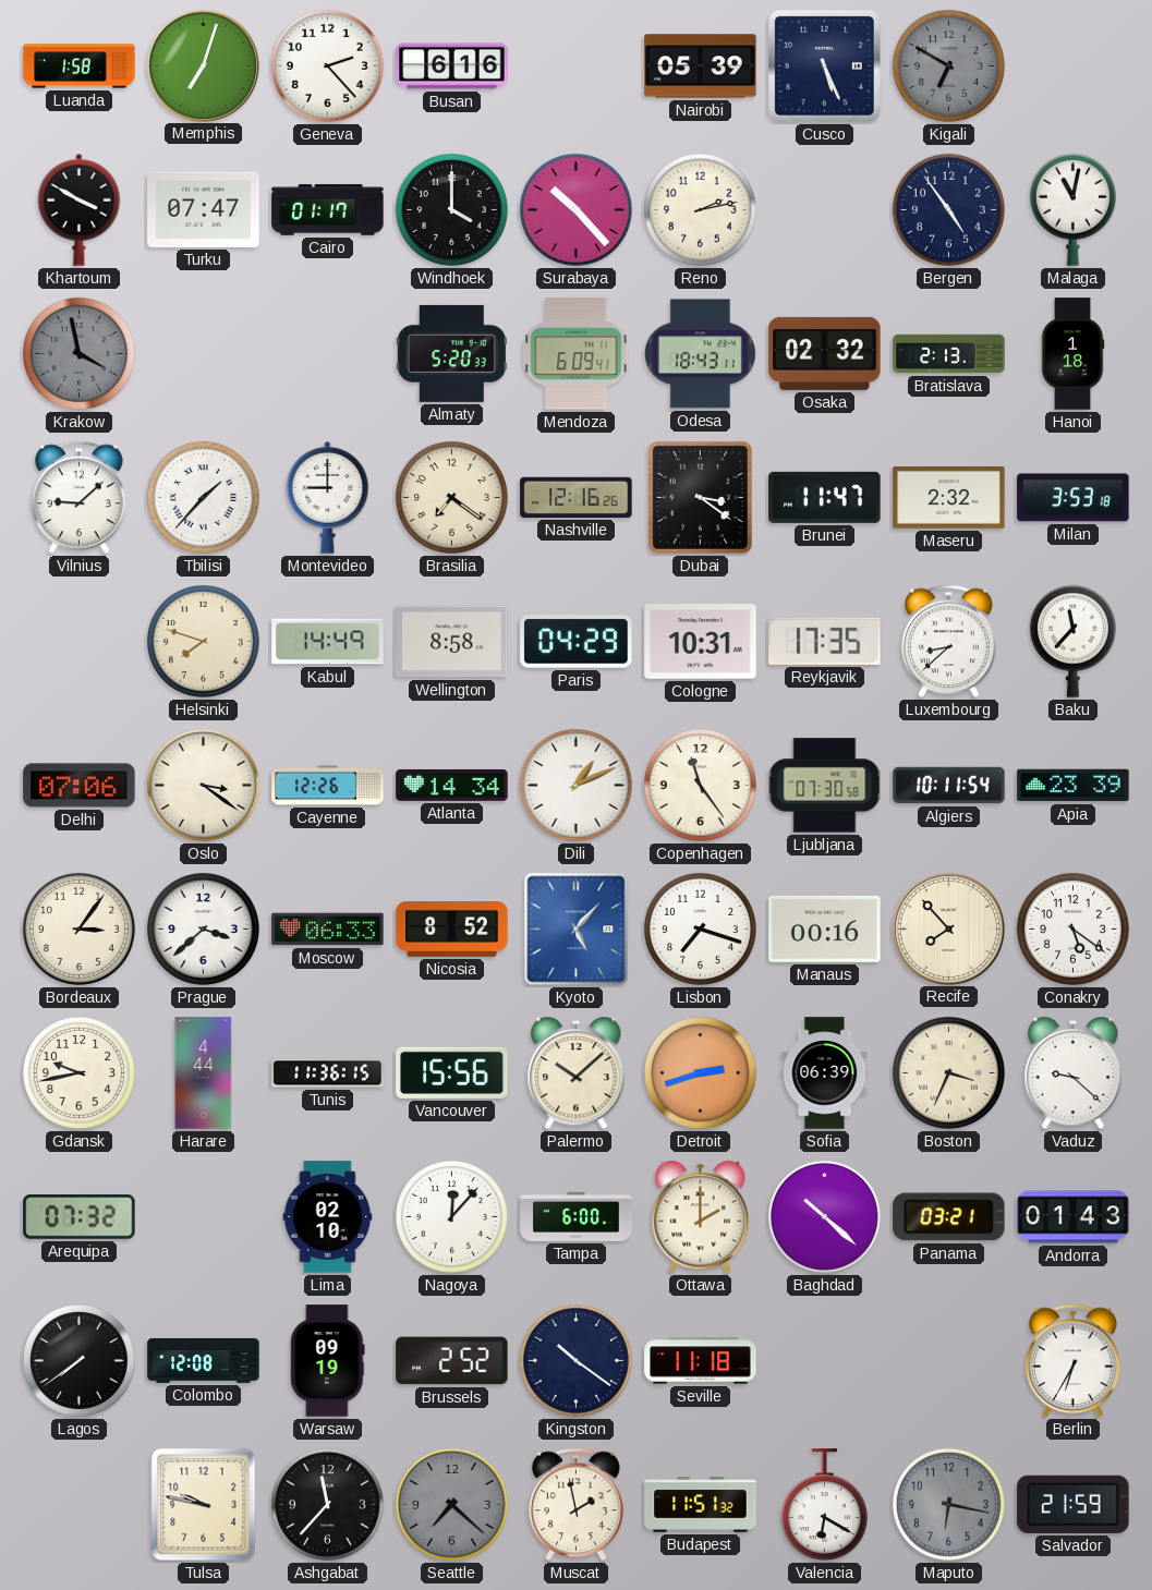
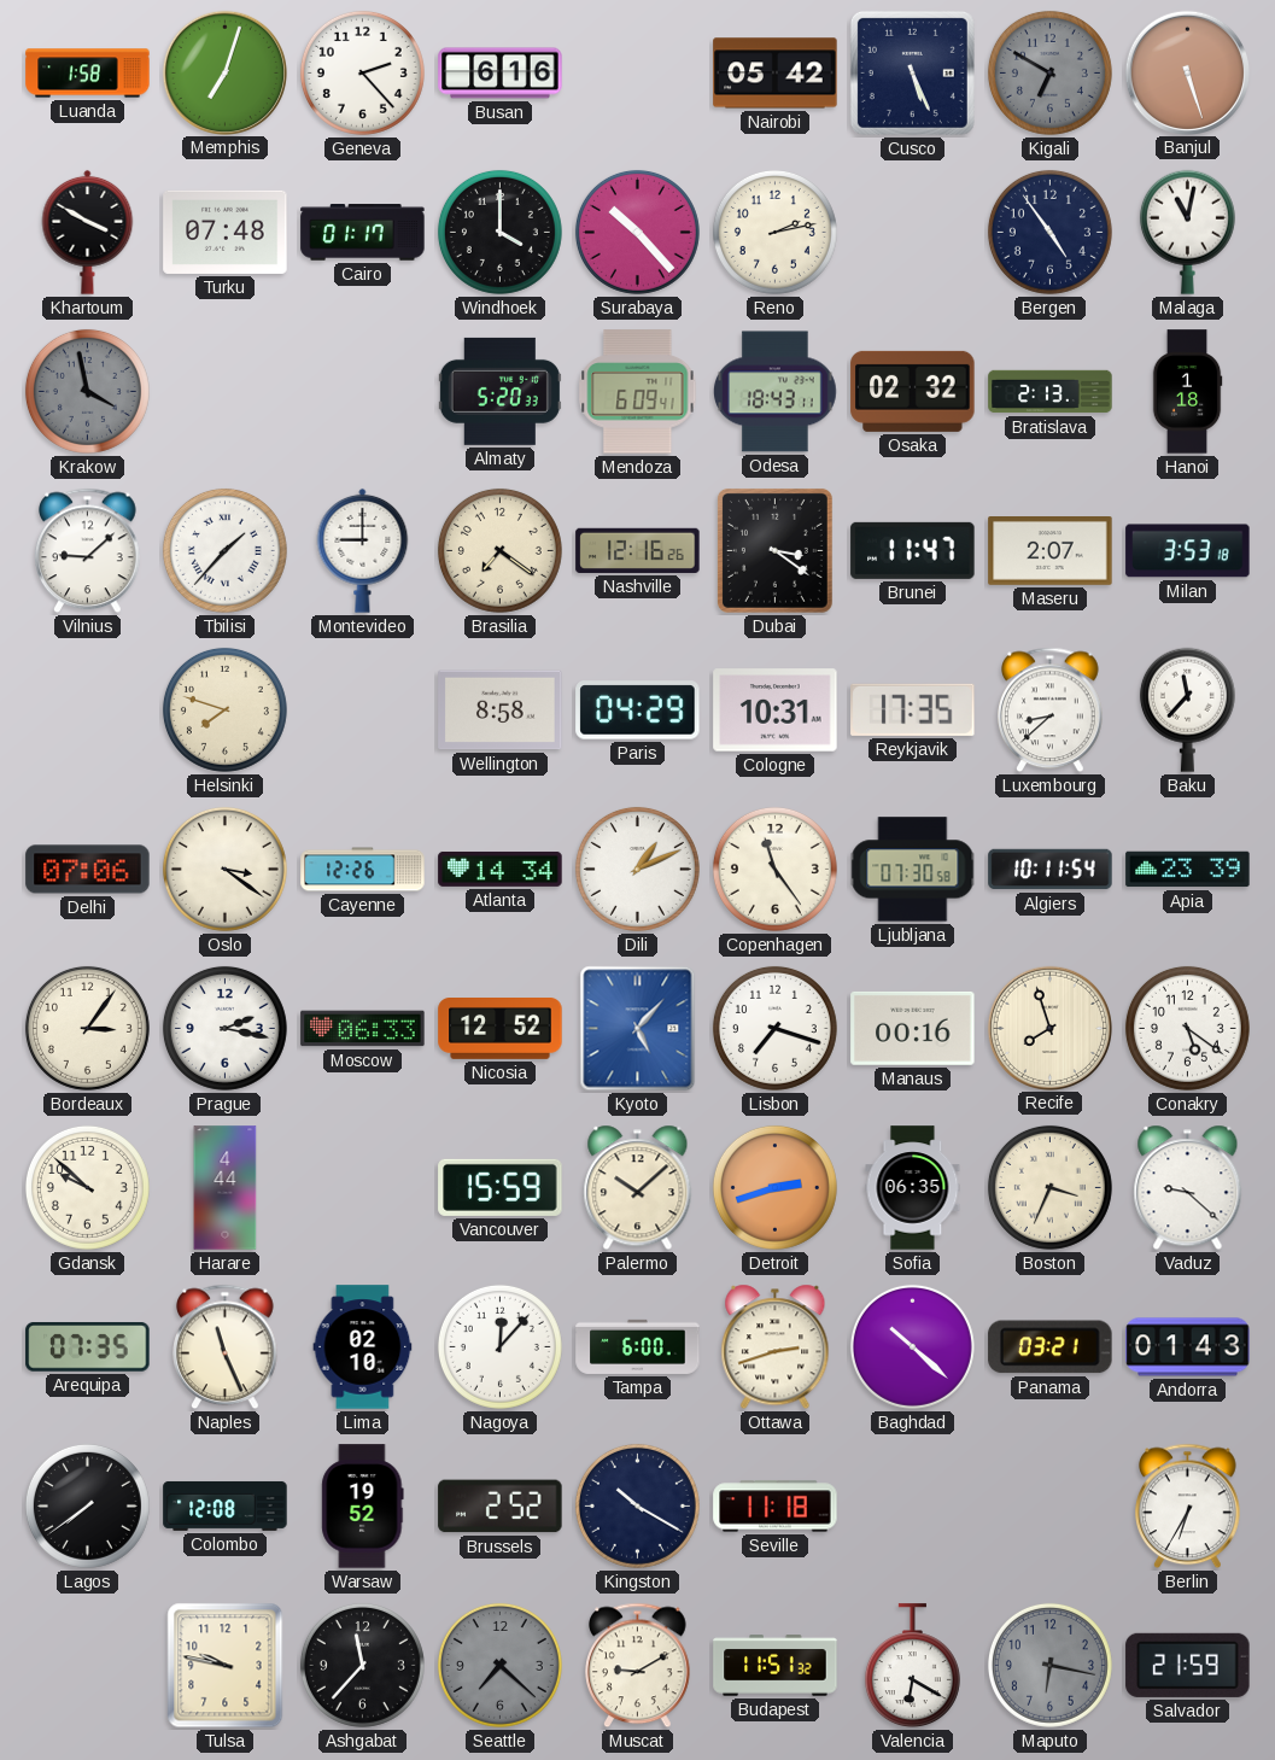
Nairobi: 05:39 -> 05:42 (776, 74)
Banjul: none -> 5:27 (1187, 72)
Turku: 07:47 -> 07:48 (226, 232)
Maseru: 2:32 -> 2:07 (1051, 551)
Kabul: 14:49 -> none (328, 642)
Prague: 3:38 -> 2:17 (224, 1028)
Nicosia: 8:52 -> 12:52 (501, 1029)
Recife: 7:53 -> 7:57 (1049, 1028)
Gdansk: 9:43 -> 9:52 (87, 1187)
Tunis: 11:36 -> none (328, 1073)
Vancouver: 15:56 -> 15:59 (501, 1187)
Sofia: 06:39 -> 06:35 (913, 1188)
Arequipa: 07:32 -> 07:35 (88, 1347)
Naples: none -> 11:26 (226, 1347)
Ottawa: 2:00 -> 2:42 (776, 1347)
Warsaw: 09:19 -> 19:52 (363, 1507)
Kingston: 10:21 -> 10:20 (637, 1505)
Muscat: 1:58 -> 9:10 (638, 1666)
